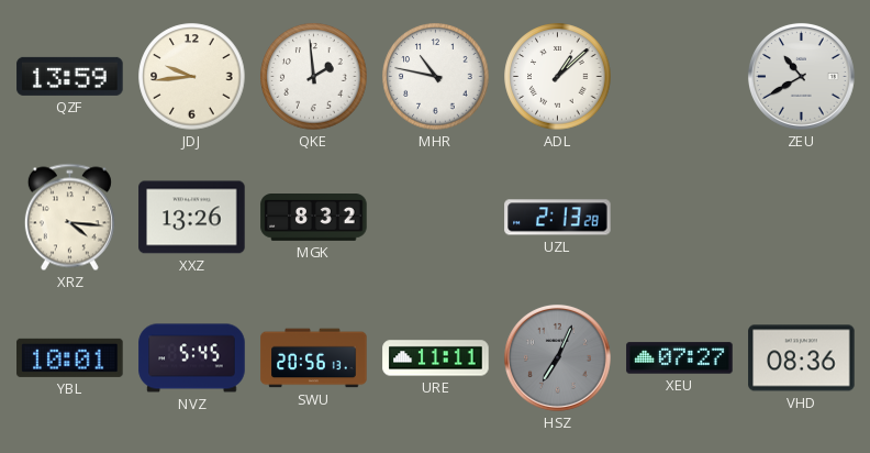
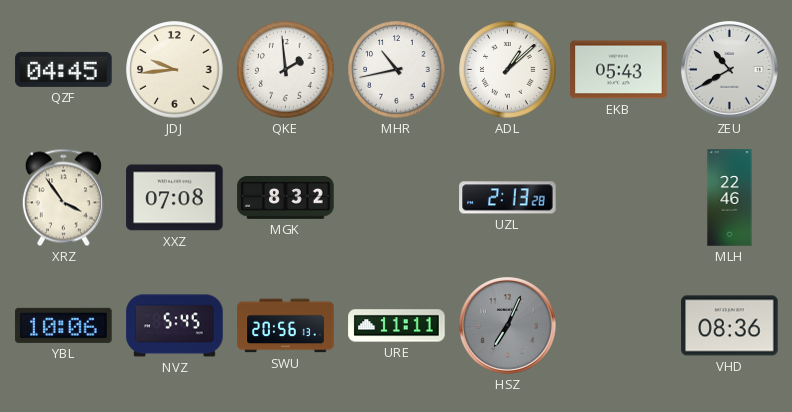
QZF: 13:59 -> 04:45 (64, 69)
MHR: 10:47 -> 10:43 (397, 70)
EKB: none -> 05:43 (619, 70)
XRZ: 4:16 -> 3:54 (63, 198)
XXZ: 13:26 -> 07:08 (175, 198)
MLH: none -> 22:46 (730, 198)
YBL: 10:01 -> 10:06 (64, 325)
XEU: 07:27 -> none (680, 358)
